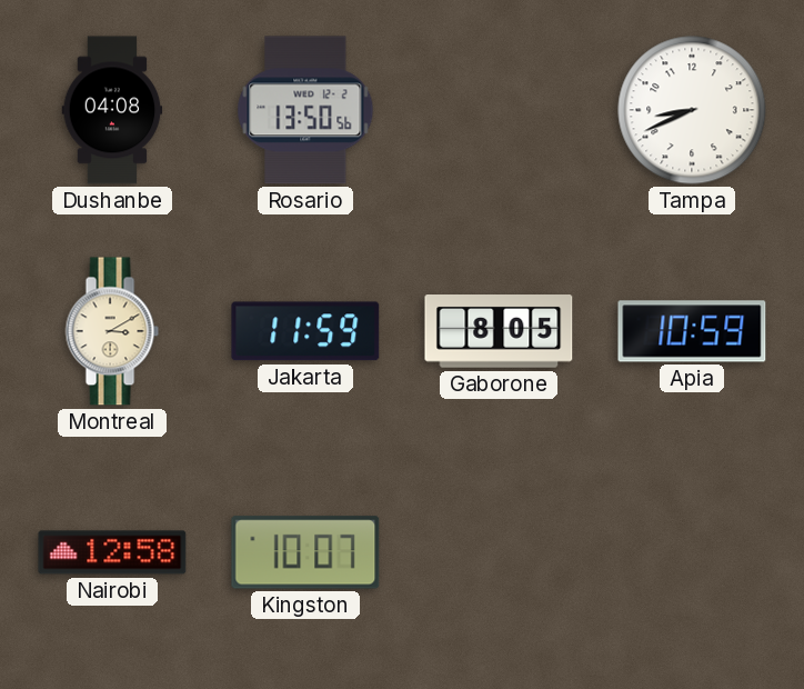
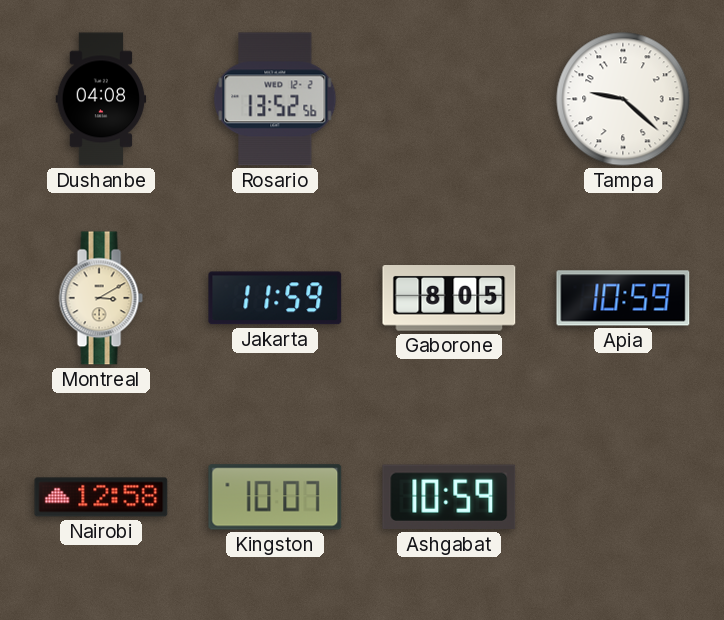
Rosario: 13:50 -> 13:52 (275, 99)
Tampa: 8:41 -> 9:22 (623, 99)
Ashgabat: none -> 10:59 (449, 497)
